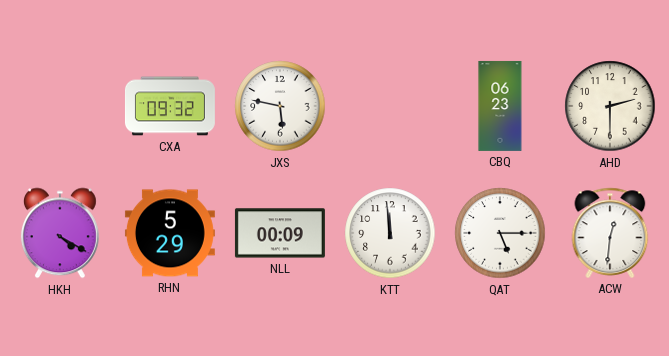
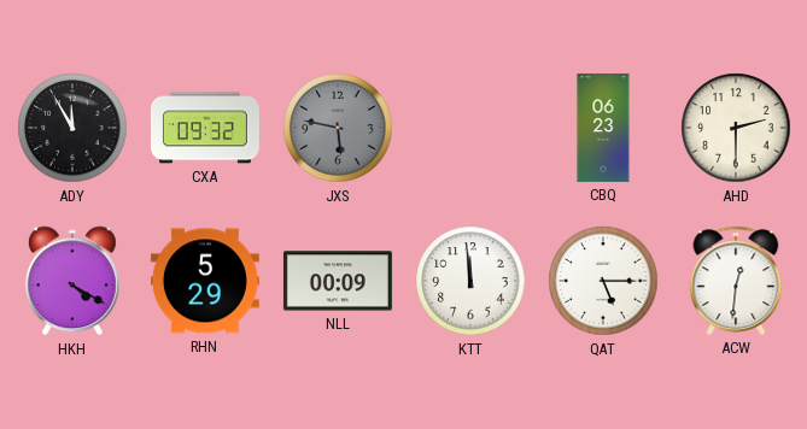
ADY: none -> 11:55 (72, 128)
JXS dial: white -> grey (338, 128)
